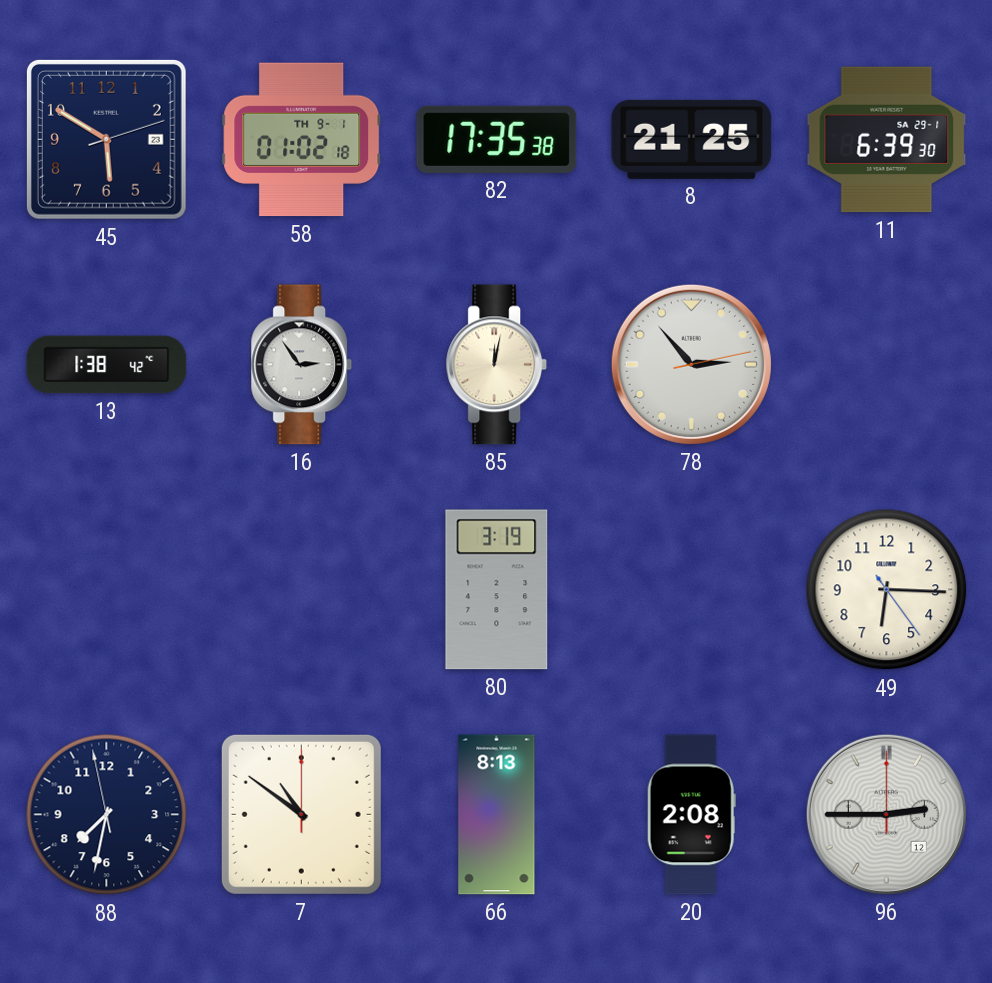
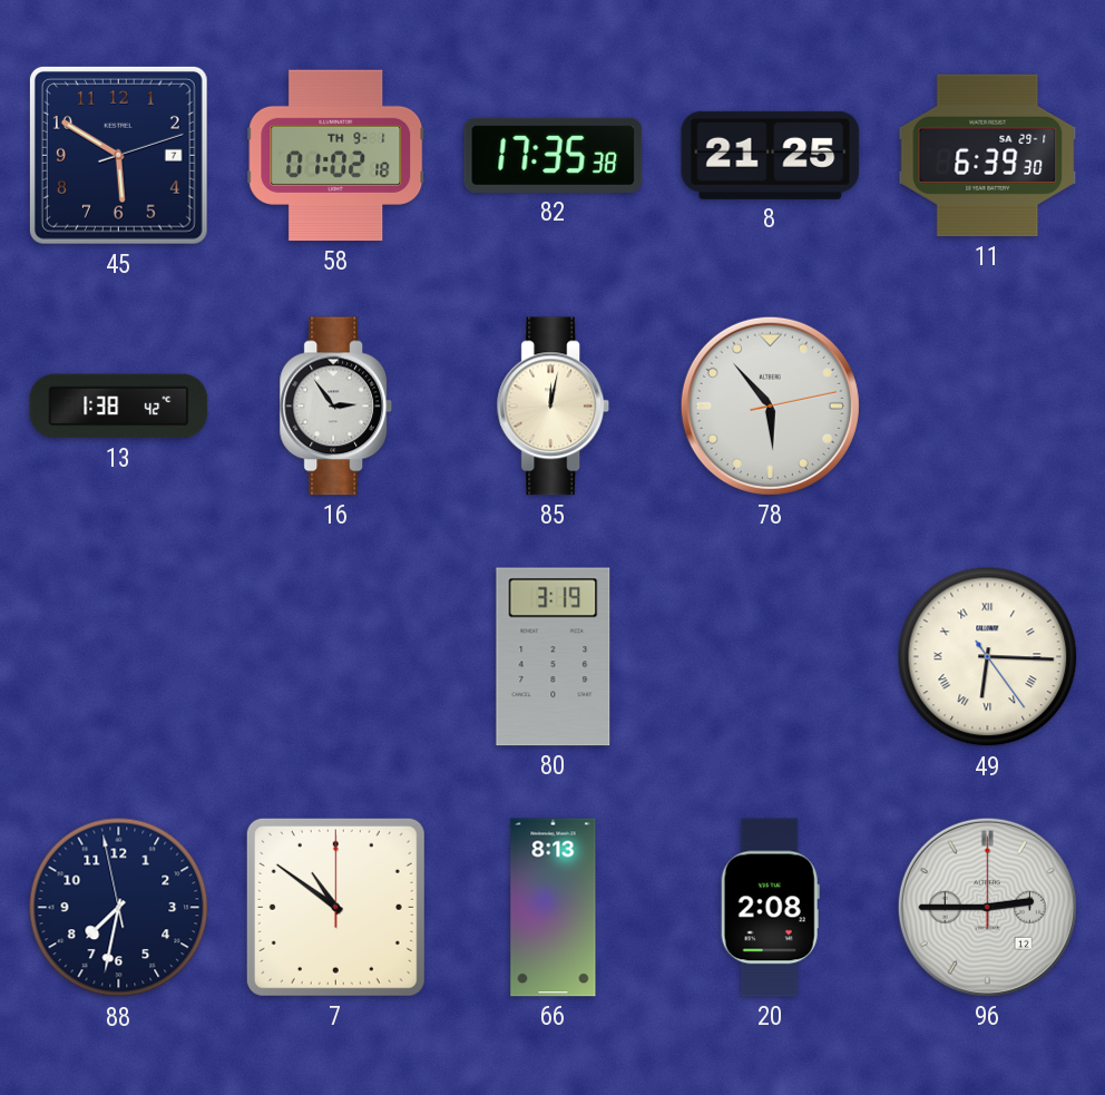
45 date: 23 -> 7 (118, 155)
78: 2:53 -> 5:53 (770, 405)
49 numerals: Arabic -> Roman (988, 657)
